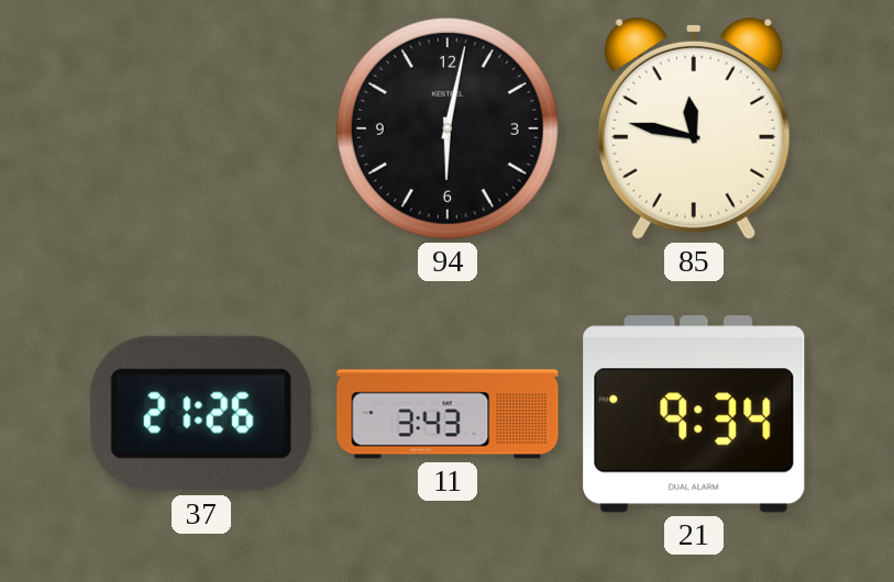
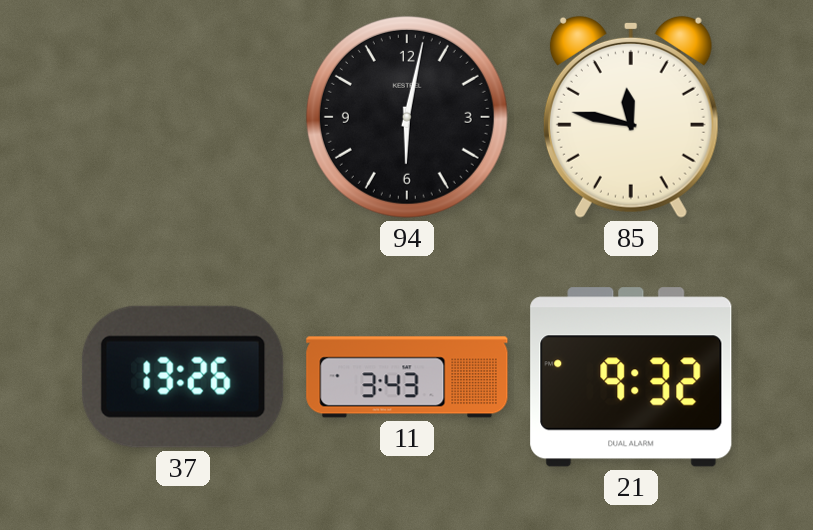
37: 21:26 -> 13:26 (183, 377)
21: 9:34 -> 9:32 (631, 377)
